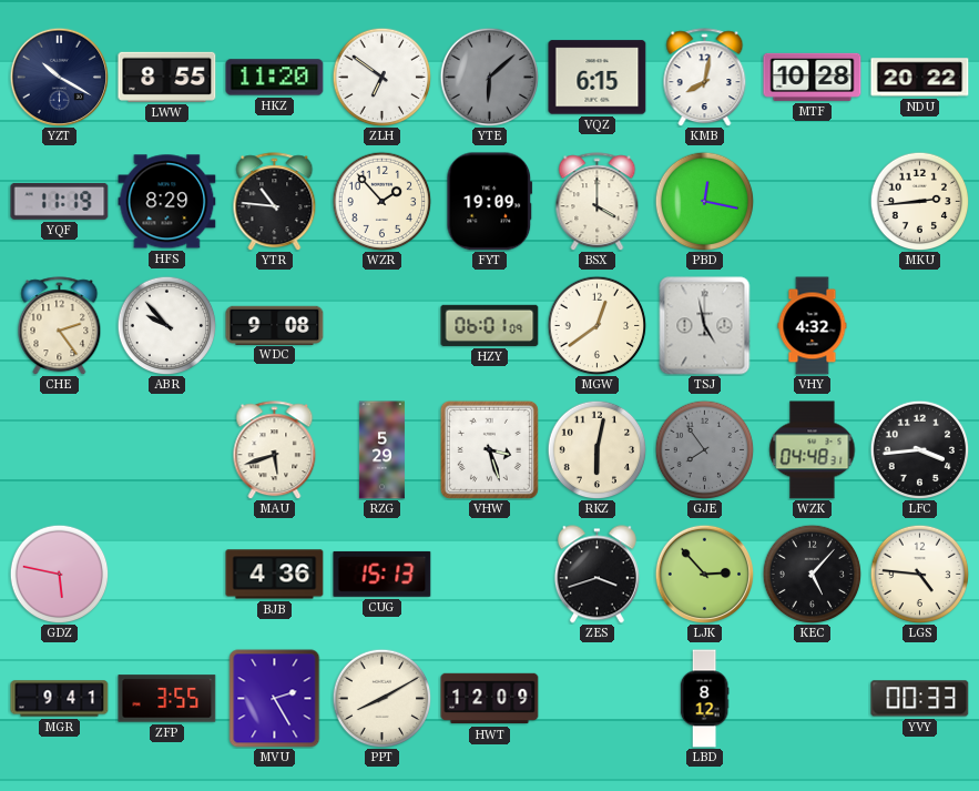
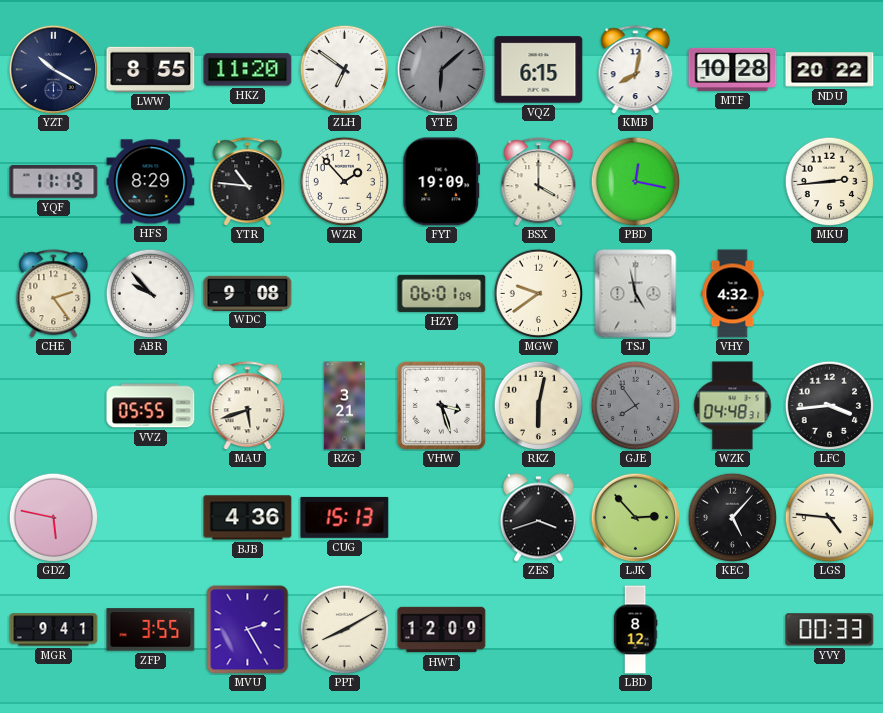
MGW: 12:39 -> 9:39 (538, 293)
VVZ: none -> 05:55 (151, 406)
RZG: 5:29 -> 3:21 (344, 406)
